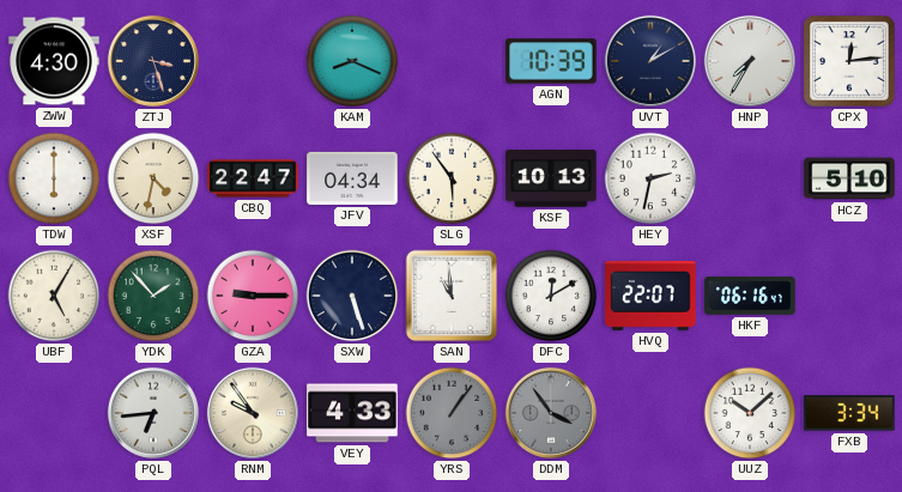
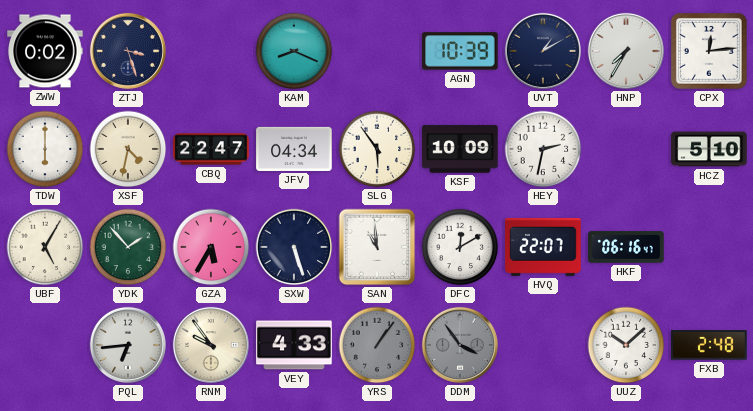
ZWW: 4:30 -> 0:02 (45, 51)
KSF: 10:13 -> 10:09 (460, 149)
GZA: 9:15 -> 5:35 (211, 247)
FXB: 3:34 -> 2:48 (709, 345)
